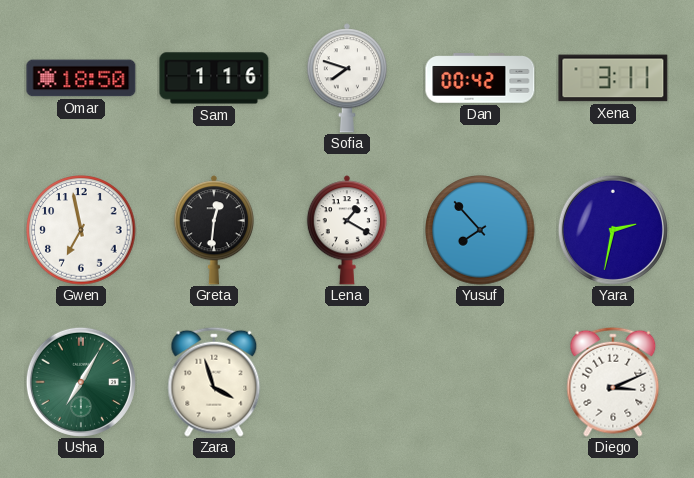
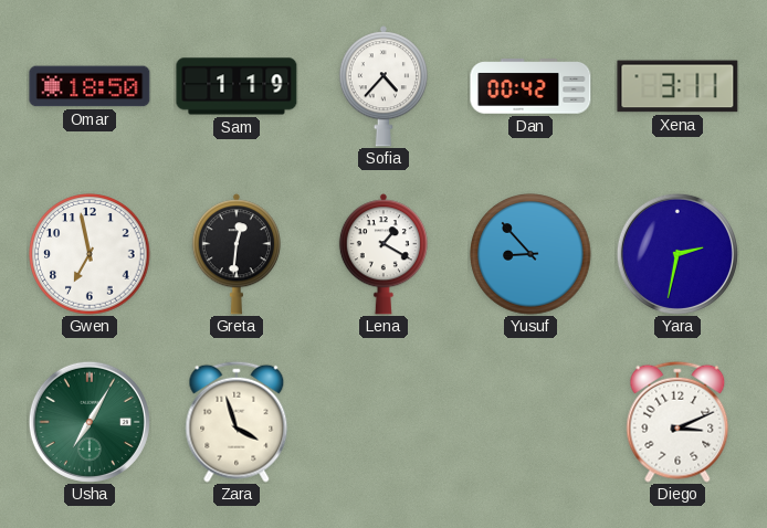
Sam: 1:16 -> 1:19 (237, 86)
Sofia: 7:48 -> 4:37 (383, 86)
Yusuf: 7:53 -> 8:53 (530, 254)
